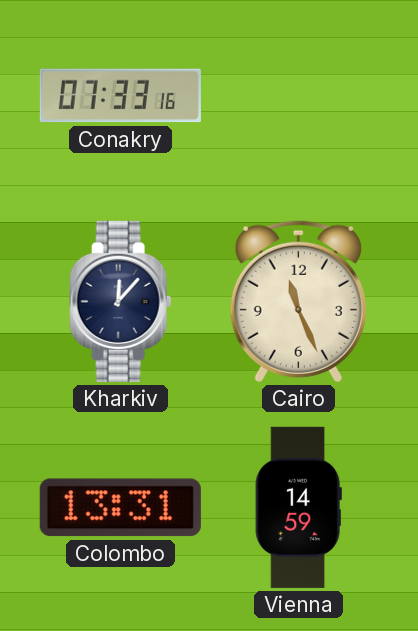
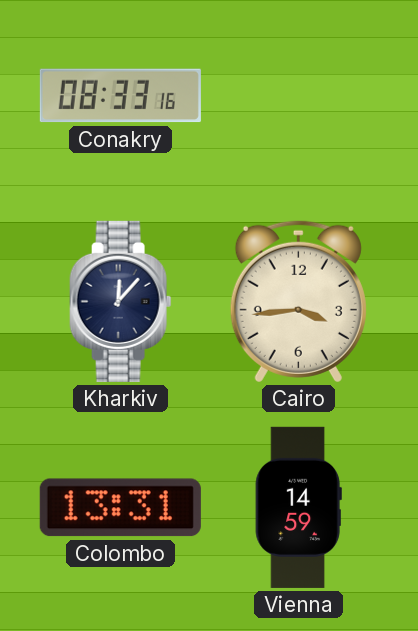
Conakry: 07:33 -> 08:33 (120, 96)
Cairo: 11:26 -> 3:44 (298, 301)
